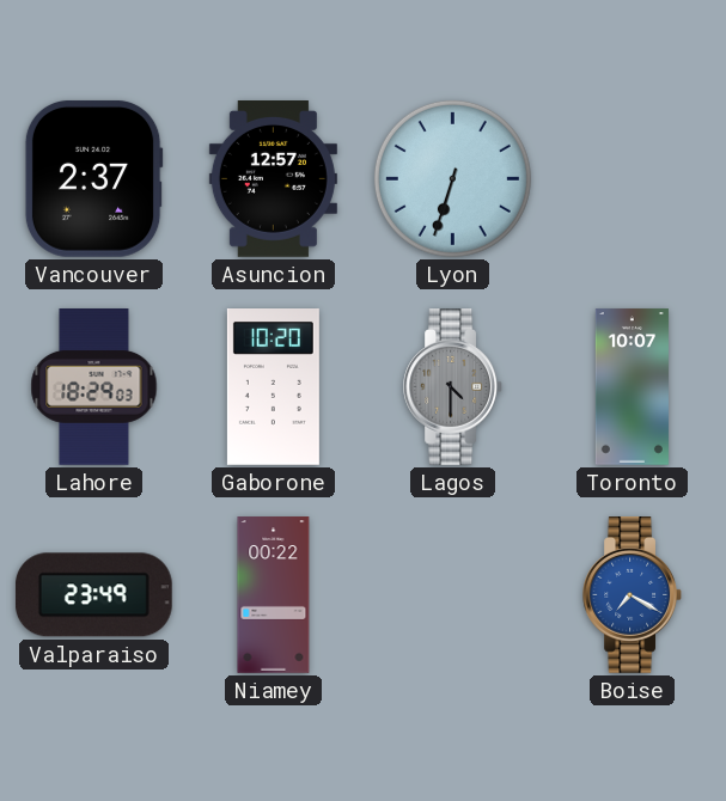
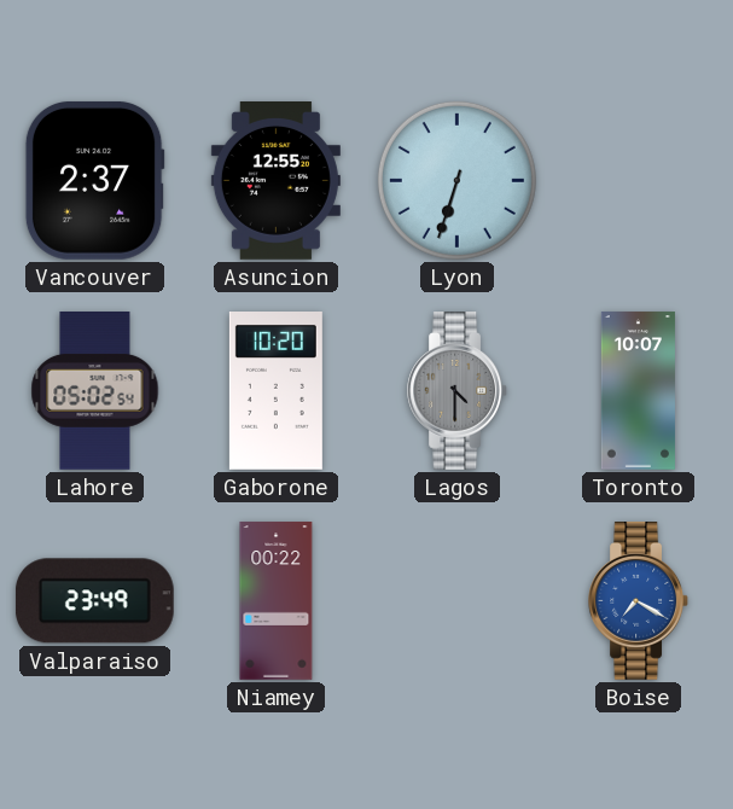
Asuncion: 12:57 -> 12:55 (275, 181)
Lahore: 18:29 -> 05:02 (95, 391)
